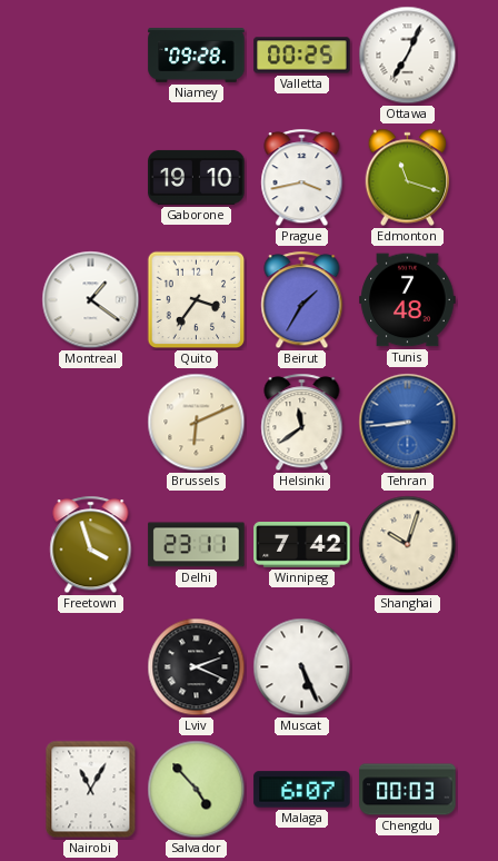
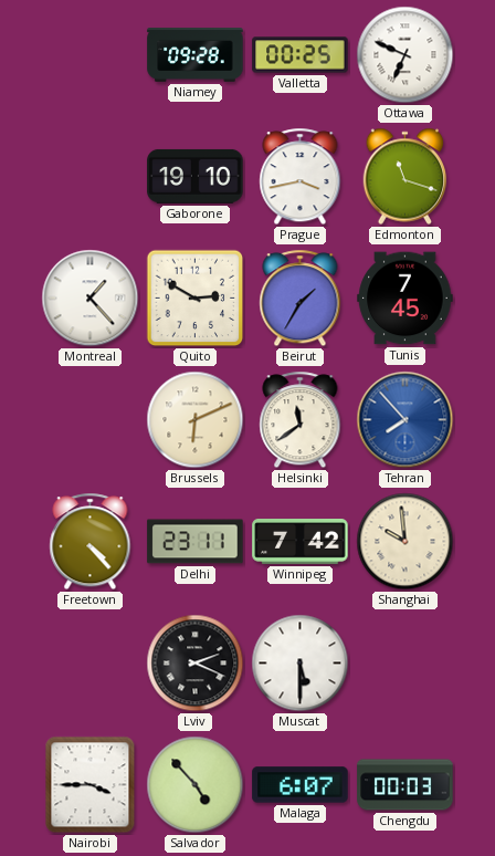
Ottawa: 7:04 -> 6:49 (406, 55)
Montreal: 1:21 -> 1:23 (91, 299)
Quito: 3:36 -> 2:50 (196, 299)
Tunis: 7:48 -> 7:45 (406, 299)
Tehran: 8:44 -> 7:53 (406, 420)
Freetown: 3:57 -> 4:23 (91, 542)
Shanghai: 10:03 -> 9:59 (406, 542)
Muscat: 5:26 -> 5:30 (301, 664)
Nairobi: 11:05 -> 3:45 (91, 785)
